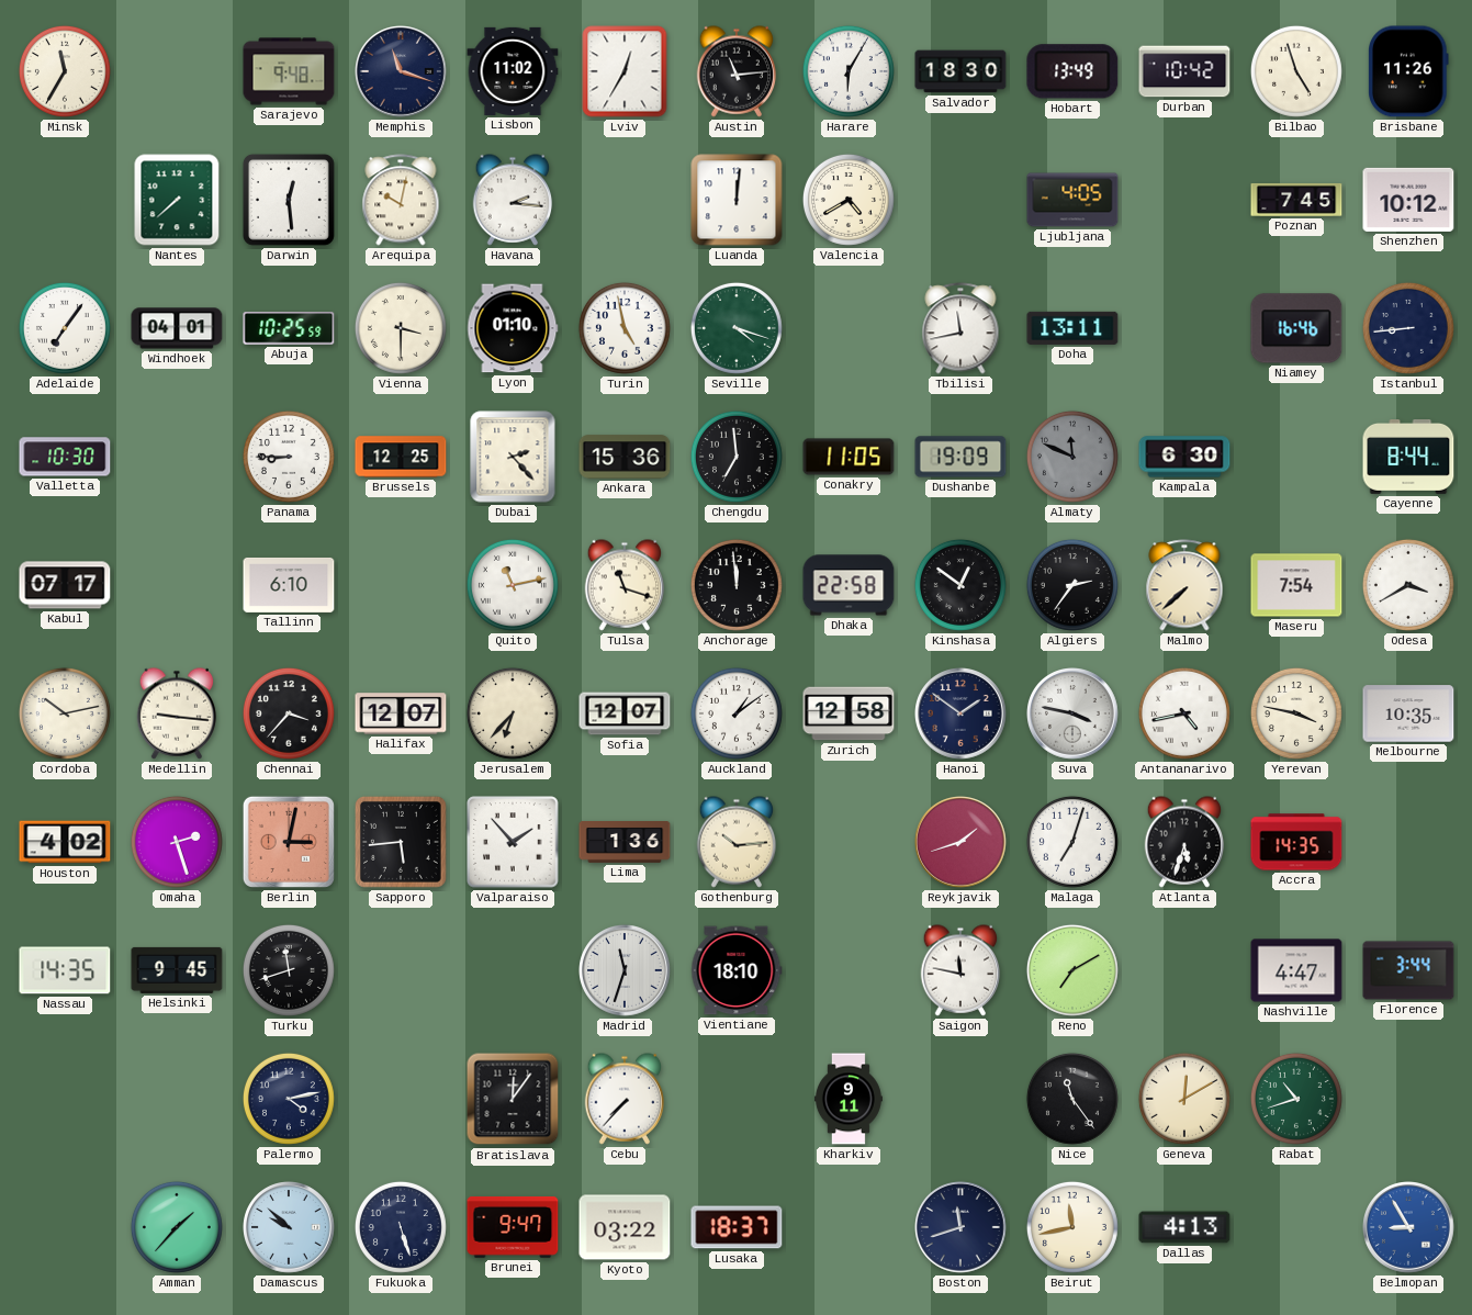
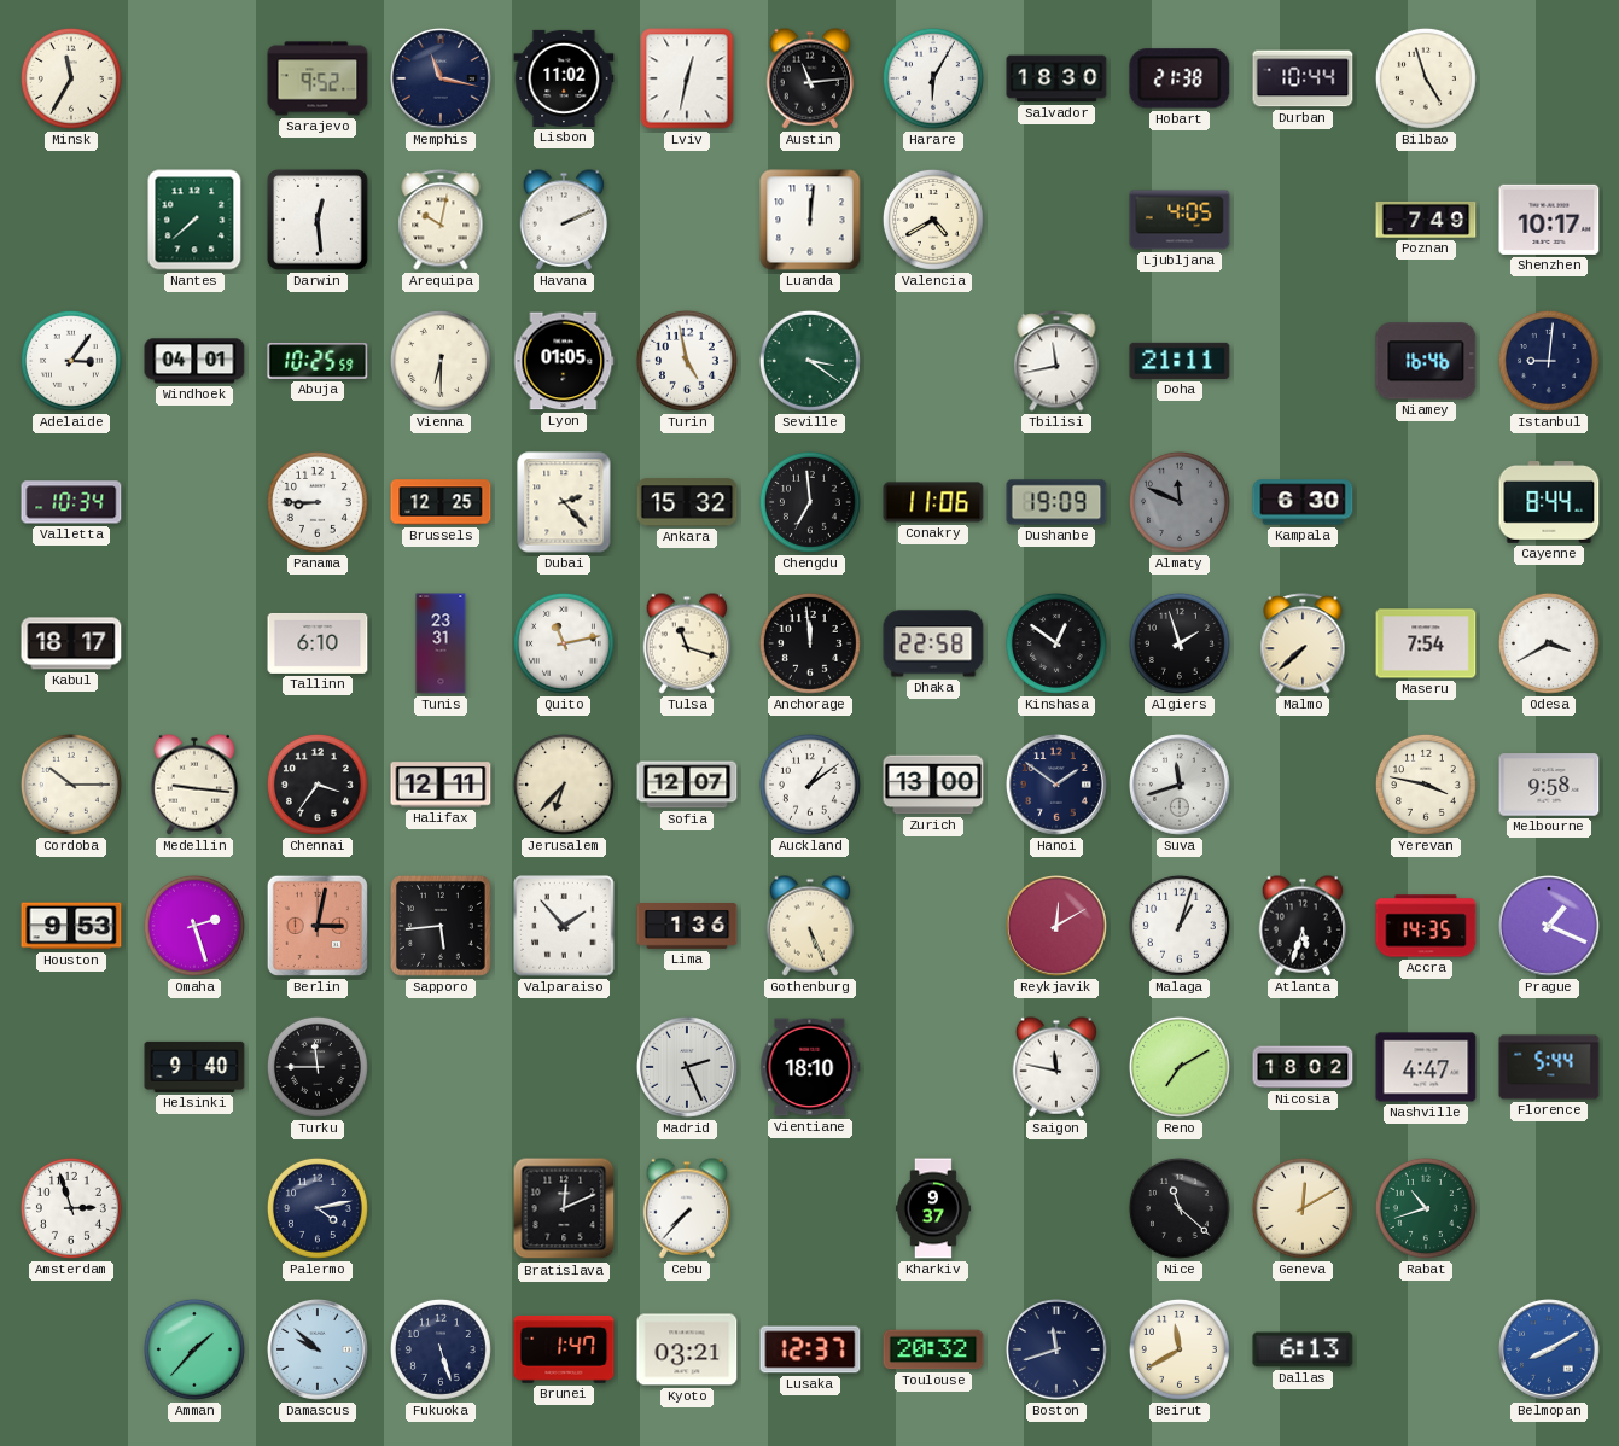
Sarajevo: 9:48 -> 9:52 (318, 78)
Memphis: 11:18 -> 11:17 (442, 80)
Lviv: 12:35 -> 12:32 (687, 78)
Hobart: 13:49 -> 21:38 (1180, 78)
Durban: 10:42 -> 10:44 (1303, 78)
Brisbane: 11:26 -> none (1408, 71)
Havana: 2:16 -> 2:11 (564, 220)
Poznan: 7:45 -> 7:49 (1426, 220)
Shenzhen: 10:12 -> 10:17 (1549, 220)
Adelaide: 7:06 -> 3:06 (71, 361)
Vienna: 3:30 -> 6:30 (441, 361)
Lyon: 01:10 -> 01:05 (564, 361)
Seville: 4:18 -> 3:21 (810, 361)
Doha: 13:11 -> 21:11 (1180, 361)
Istanbul: 8:44 -> 9:01 (1549, 361)
Valletta: 10:30 -> 10:34 (71, 502)
Ankara: 15:36 -> 15:32 (687, 502)
Conakry: 11:05 -> 11:06 (933, 502)
Kabul: 07:17 -> 18:17 (71, 643)
Tunis: none -> 23:31 (441, 643)
Algiers: 2:36 -> 1:57 (1180, 643)
Cordoba: 10:13 -> 10:15 (71, 785)
Chennai: 3:37 -> 3:36 (318, 785)
Halifax: 12:07 -> 12:11 (441, 785)
Zurich: 12:58 -> 13:00 (933, 785)
Suva: 3:47 -> 11:42 (1181, 786)
Antananarivo: 4:43 -> none (1184, 713)
Melbourne: 10:35 -> 9:58 (1549, 785)
Houston: 4:02 -> 9:53 (71, 926)
Gothenburg: 10:14 -> 5:26 (810, 926)
Reykjavik: 1:42 -> 12:10 (1058, 927)
Malaga: 7:03 -> 1:03 (1180, 926)
Prague: none -> 1:19 (1550, 927)
Nassau: 14:35 -> none (65, 970)
Helsinki: 9:45 -> 9:40 (194, 1067)
Turku: 11:42 -> 11:45 (318, 1067)
Madrid: 11:33 -> 2:26 (688, 1068)
Nicosia: none -> 18:02 (1303, 1067)
Florence: 3:44 -> 5:44 (1549, 1067)
Amsterdam: none -> 2:57 (71, 1208)
Bratislava: 12:06 -> 12:11 (564, 1208)
Kharkiv: 9:11 -> 9:37 (933, 1208)
Nice: 11:24 -> 11:22 (1180, 1208)
Brunei: 9:47 -> 1:47 (564, 1349)
Kyoto: 03:22 -> 03:21 (687, 1349)
Lusaka: 18:37 -> 12:37 (810, 1349)
Toulouse: none -> 20:32 (933, 1349)
Beirut: 11:43 -> 11:40 (1180, 1349)
Dallas: 4:13 -> 6:13 (1303, 1349)
Belmopan: 8:55 -> 8:10 (1550, 1351)
